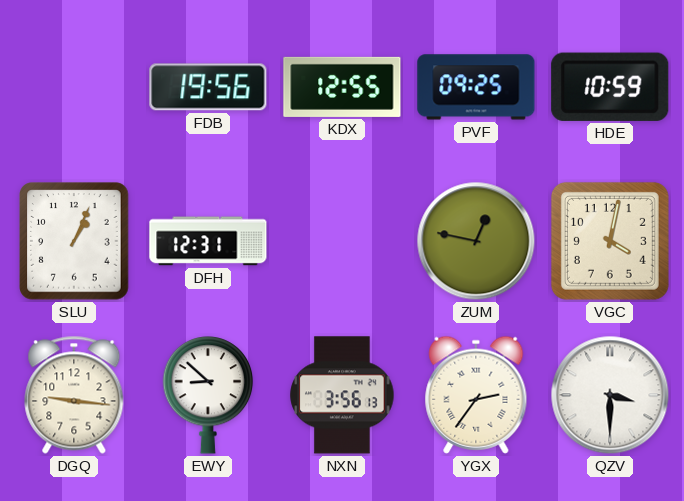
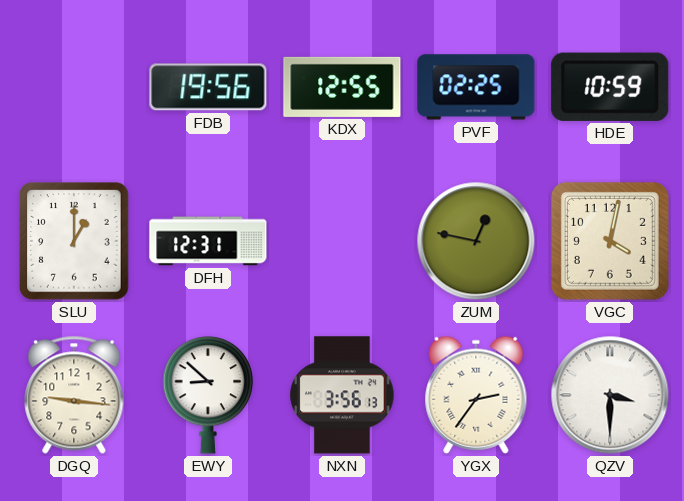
PVF: 09:25 -> 02:25 (476, 87)
SLU: 1:04 -> 1:00 (74, 241)
